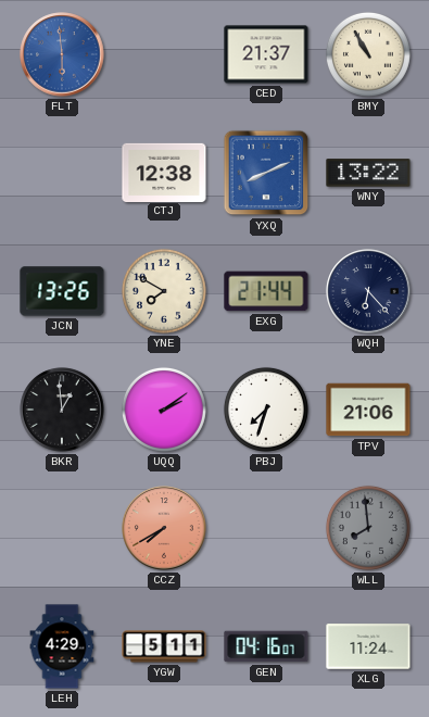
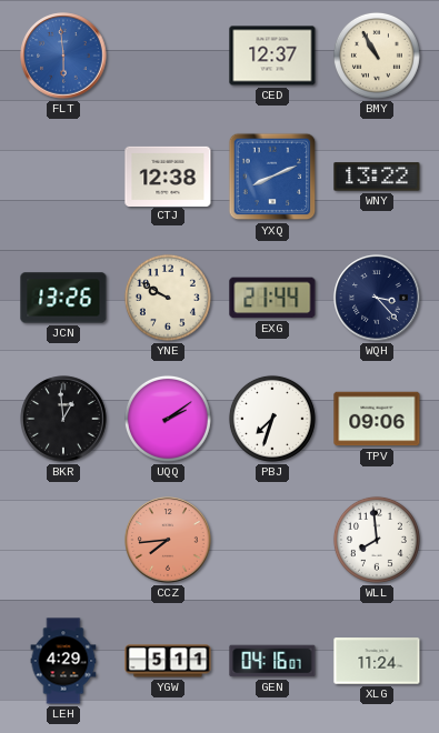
CED: 21:37 -> 12:37 (272, 56)
YNE: 7:50 -> 9:50 (168, 298)
WQH: 6:23 -> 3:23 (377, 298)
TPV: 21:06 -> 09:06 (377, 419)
CCZ: 7:40 -> 7:44 (168, 540)
WLL dial: grey -> white (377, 540)
